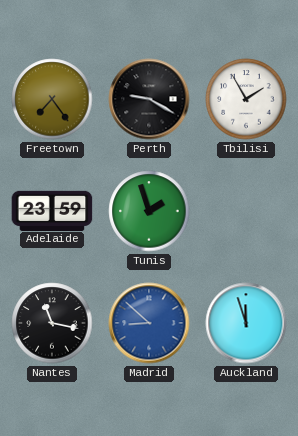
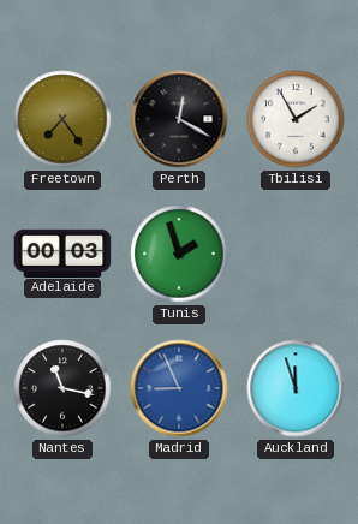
Perth: 9:20 -> 12:20 (179, 119)
Adelaide: 23:59 -> 00:03 (62, 252)
Madrid: 8:52 -> 8:56 (179, 388)
